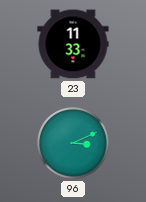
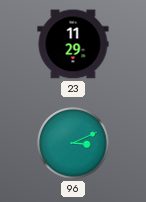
23: 11:33 -> 11:29 (73, 44)
